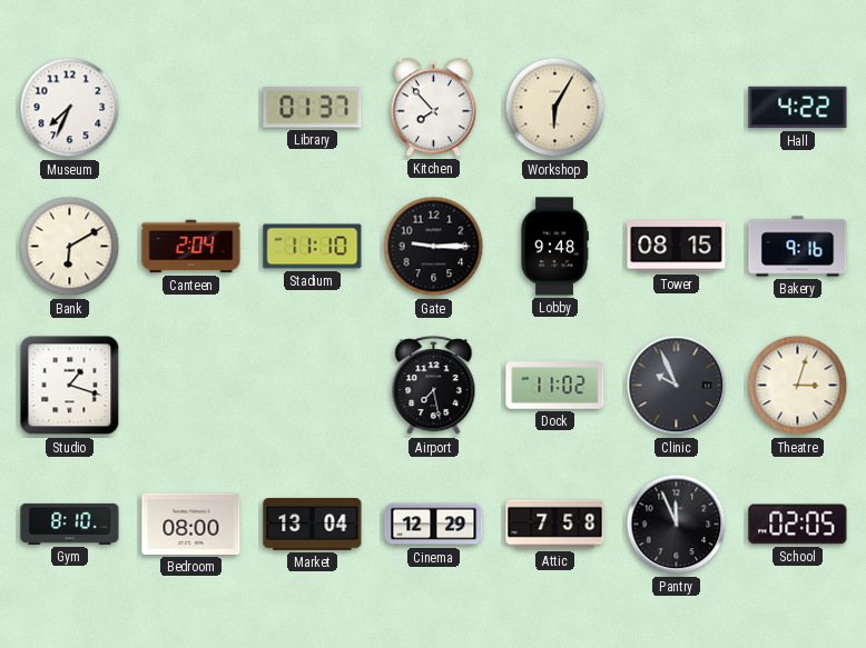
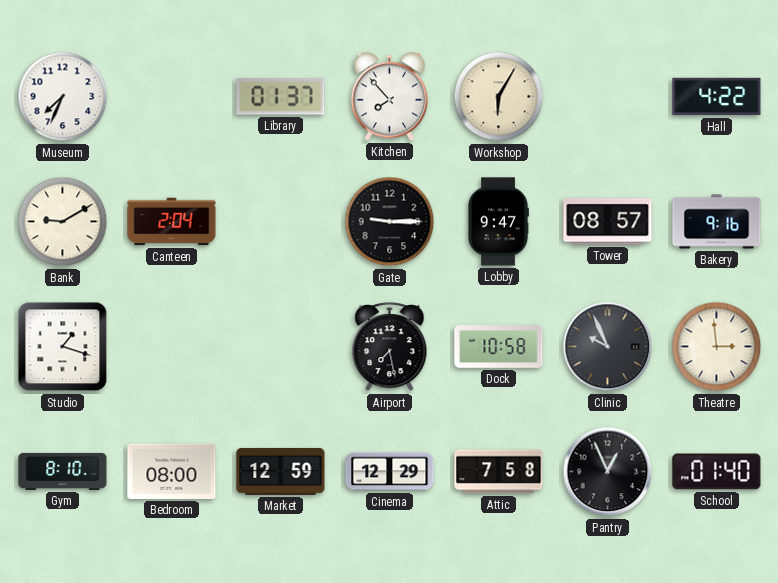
Bank: 6:10 -> 9:10 (63, 222)
Stadium: 11:10 -> none (313, 247)
Lobby: 9:48 -> 9:47 (498, 222)
Tower: 08:15 -> 08:57 (608, 222)
Dock: 11:02 -> 10:58 (499, 347)
Theatre: 3:03 -> 2:59 (717, 347)
Market: 13:04 -> 12:59 (281, 471)
Pantry: 11:56 -> 12:56 (608, 472)
School: 02:05 -> 01:40 (717, 472)
